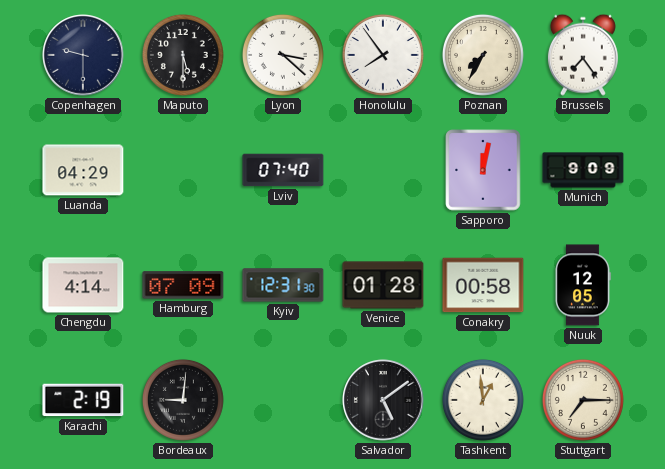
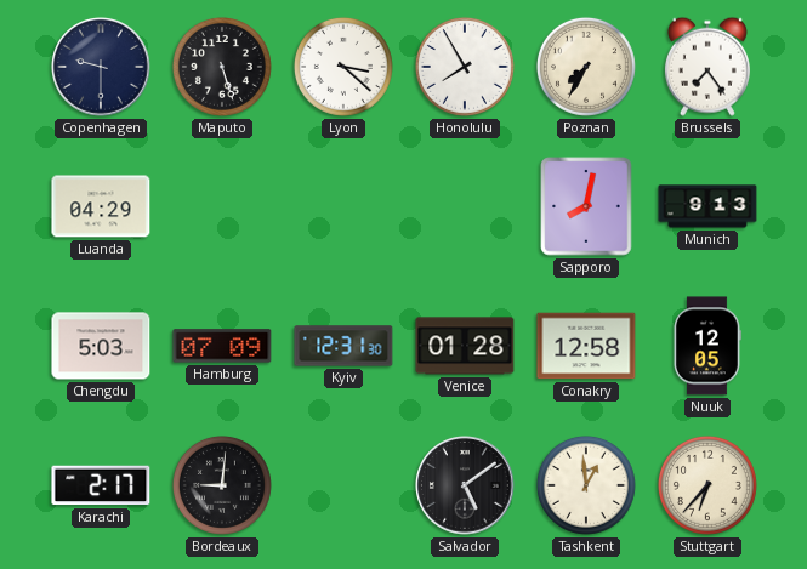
Maputo: 5:30 -> 5:27 (222, 67)
Honolulu: 7:54 -> 7:55 (465, 67)
Lviv: 07:40 -> none (283, 170)
Sapporo: 12:02 -> 8:02 (586, 206)
Munich: 9:09 -> 9:13 (707, 206)
Chengdu: 4:14 -> 5:03 (101, 346)
Conakry: 00:58 -> 12:58 (586, 346)
Karachi: 2:19 -> 2:17 (101, 485)
Stuttgart: 7:15 -> 6:37 (707, 485)
